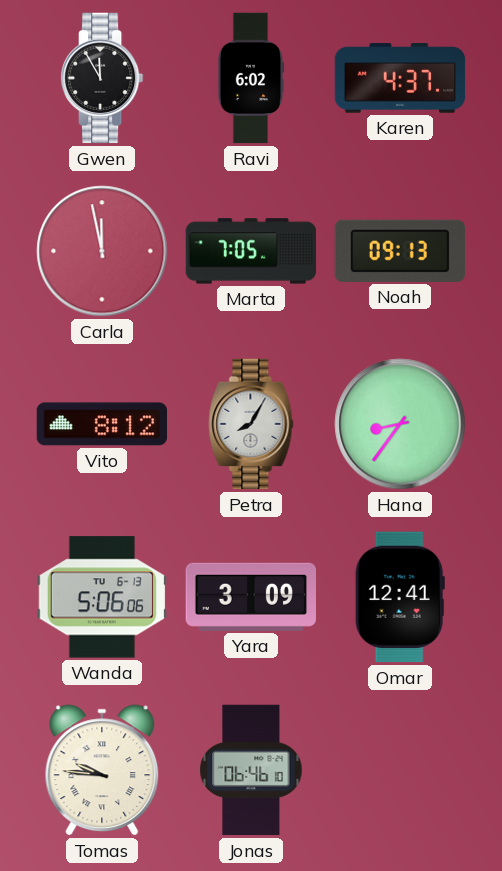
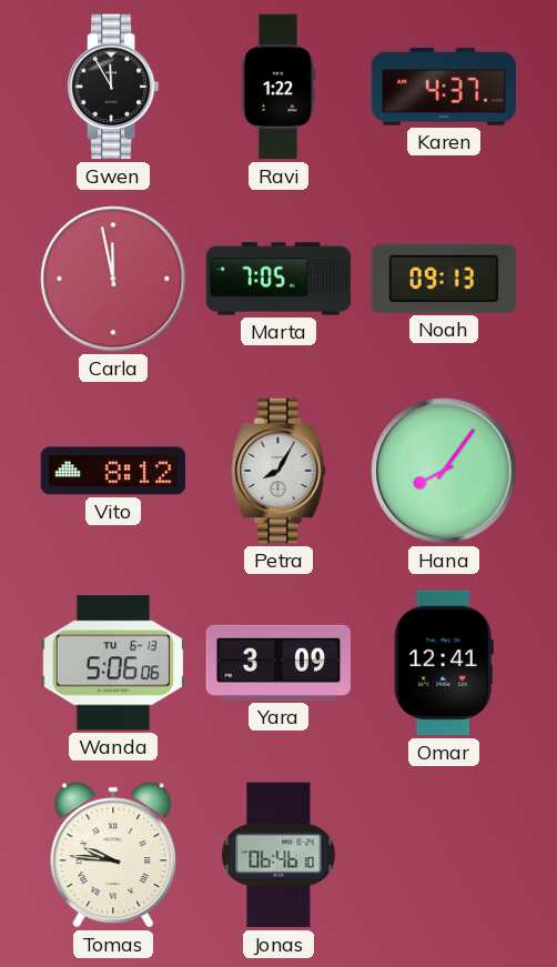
Ravi: 6:02 -> 1:22 (278, 87)
Hana: 8:36 -> 8:06 (444, 471)
